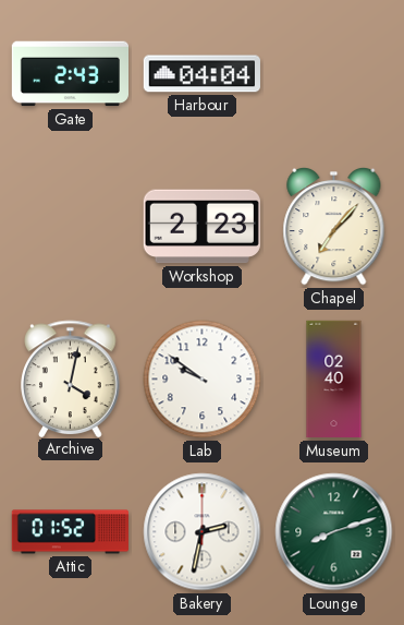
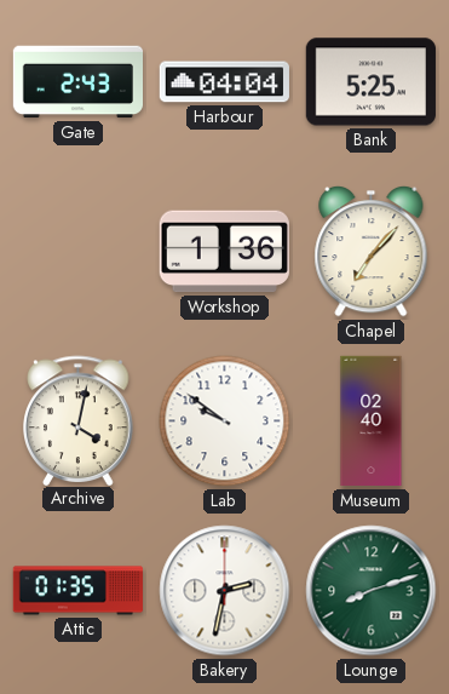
Bank: none -> 5:25 (370, 82)
Workshop: 2:23 -> 1:36 (224, 252)
Attic: 01:52 -> 01:35 (77, 591)
